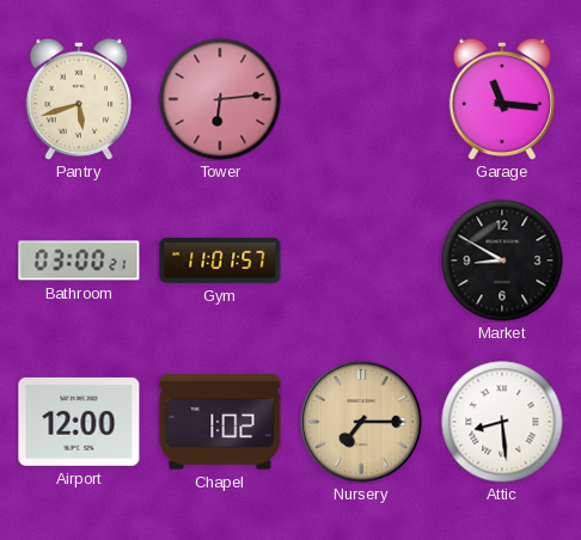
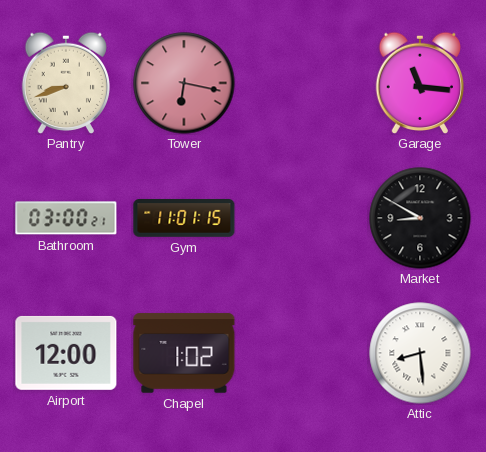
Pantry: 5:42 -> 8:42 (65, 83)
Tower: 6:14 -> 6:17 (184, 83)
Gym: 11:01:57 -> 11:01:15 (184, 219)
Nursery: 7:15 -> none (361, 422)
